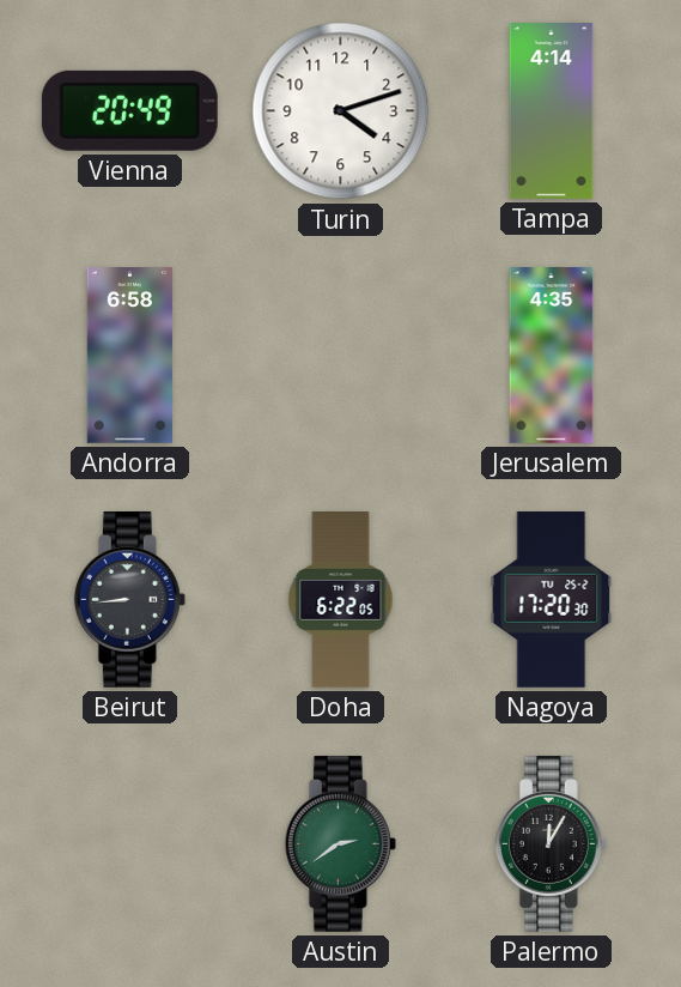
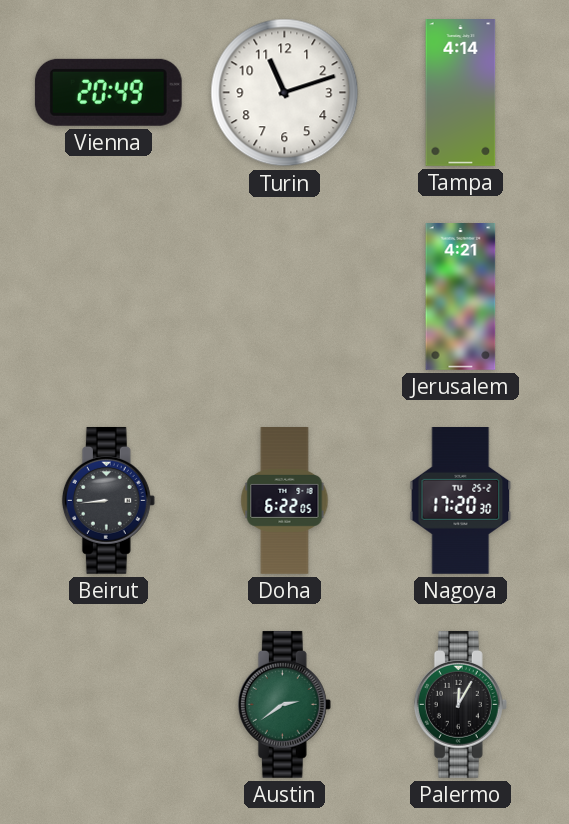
Turin: 4:12 -> 11:12 (285, 93)
Andorra: 6:58 -> none (129, 356)
Jerusalem: 4:35 -> 4:21 (461, 297)
